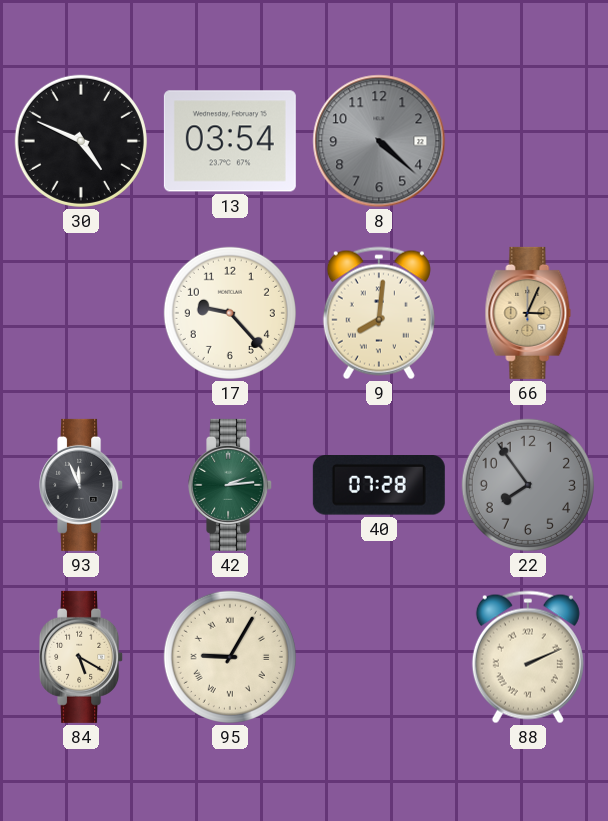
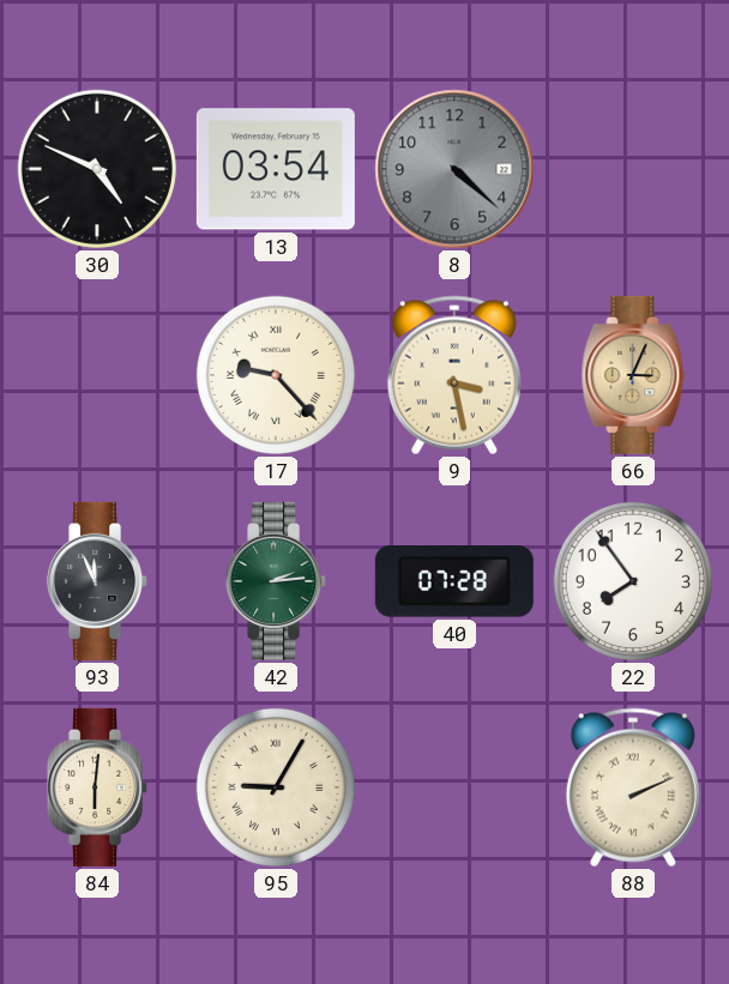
17 numerals: Arabic -> Roman (276, 375)
9: 8:01 -> 3:28 (454, 375)
22 dial: grey -> white (633, 581)
84: 5:20 -> 6:01 (98, 787)
